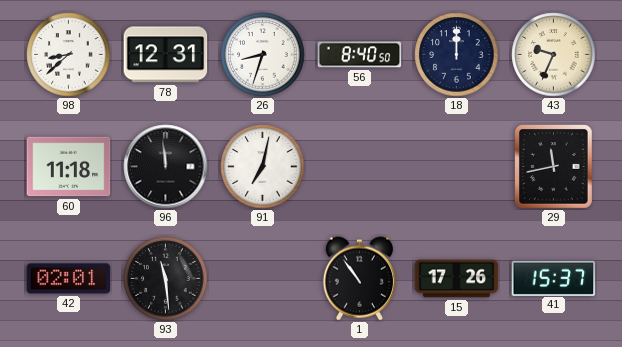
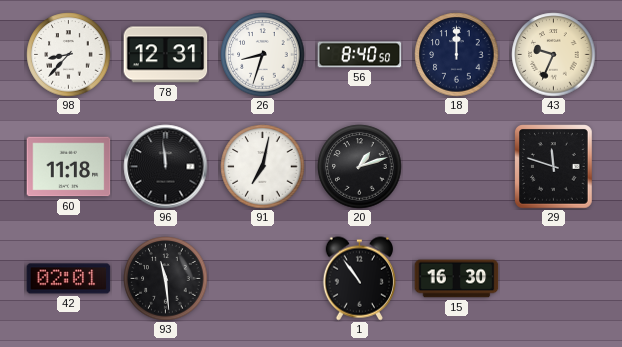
98: 8:38 -> 8:37 (69, 55)
20: none -> 1:12 (360, 167)
29: 11:43 -> 11:48 (554, 167)
15: 17:26 -> 16:30 (457, 279)
41: 15:37 -> none (554, 278)
